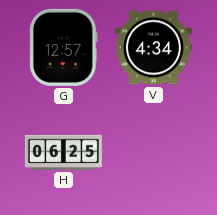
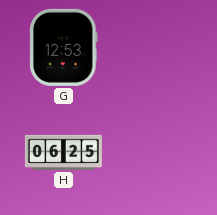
G: 12:57 -> 12:53 (64, 47)
V: 4:34 -> none (153, 48)
